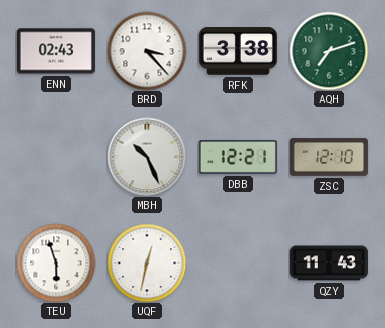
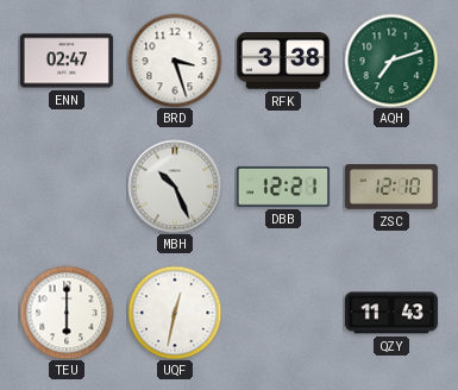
ENN: 02:43 -> 02:47 (67, 61)
BRD: 3:23 -> 3:27 (175, 61)
TEU: 5:57 -> 6:00 (67, 313)
